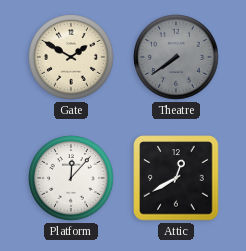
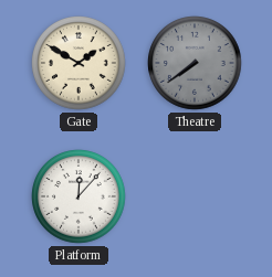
Attic: 12:40 -> none (176, 178)
